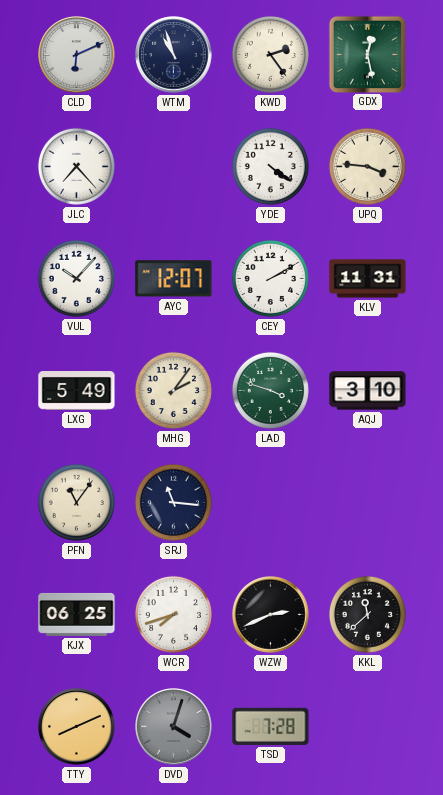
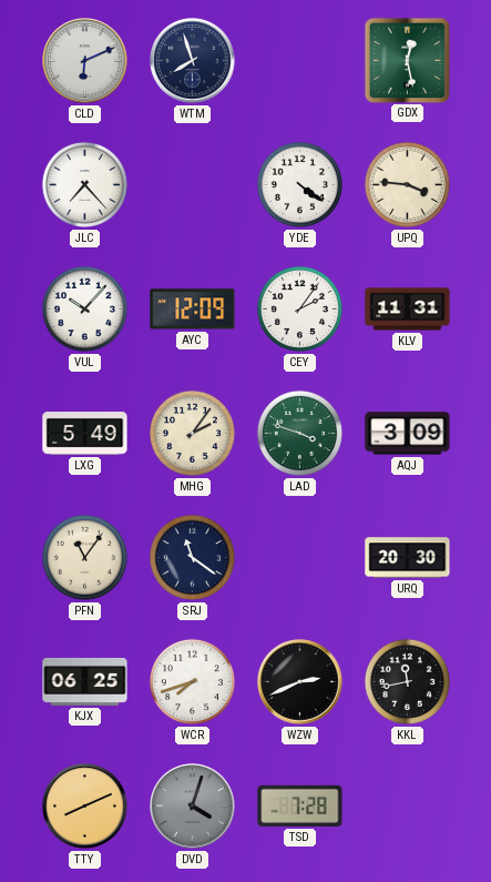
WTM: 10:57 -> 7:57 (193, 61)
KWD: 2:24 -> none (270, 54)
AYC: 12:07 -> 12:09 (193, 310)
CEY: 2:10 -> 2:06 (299, 308)
AQJ: 3:10 -> 3:09 (408, 434)
SRJ: 11:16 -> 11:21 (192, 557)
URQ: none -> 20:30 (408, 558)
KKL: 11:38 -> 11:43 (407, 681)
